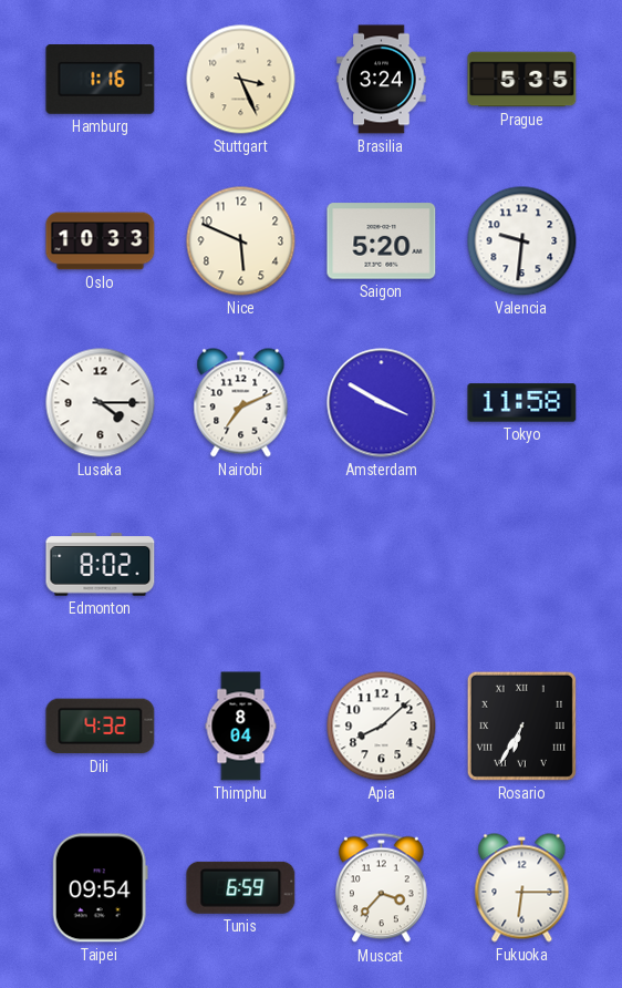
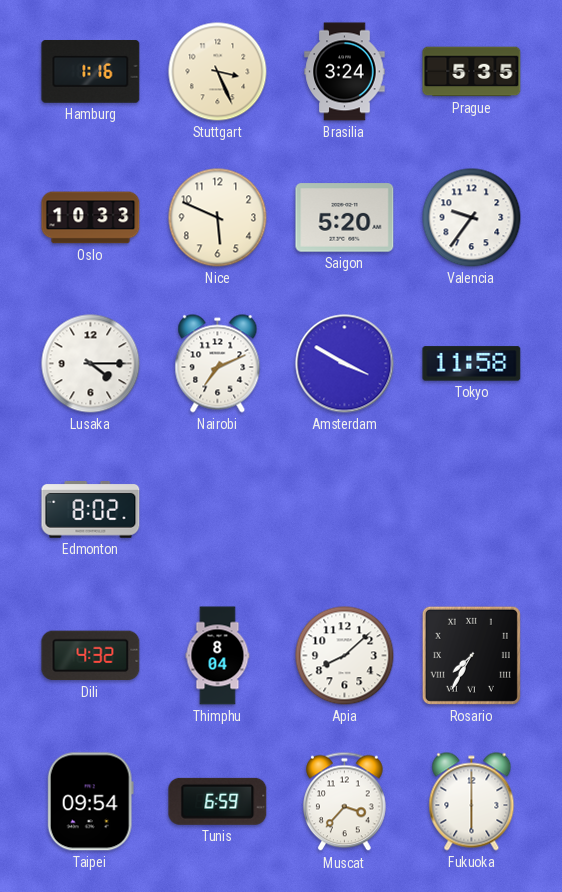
Valencia: 9:31 -> 9:36 (472, 218)
Rosario: 6:35 -> 7:35 (471, 655)
Fukuoka: 6:15 -> 6:00 (472, 802)
